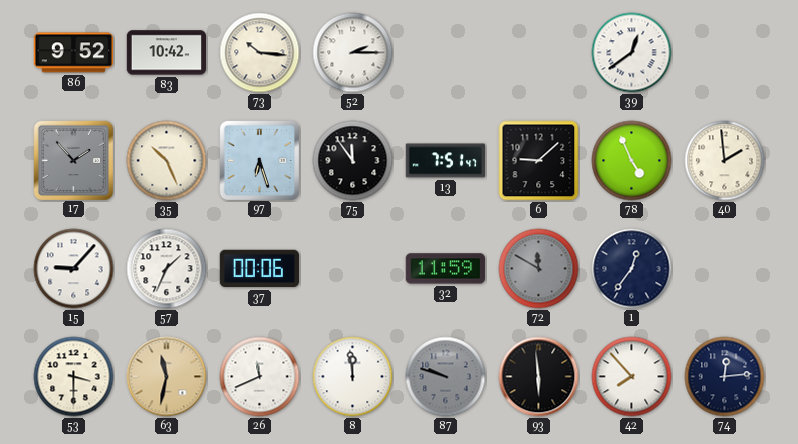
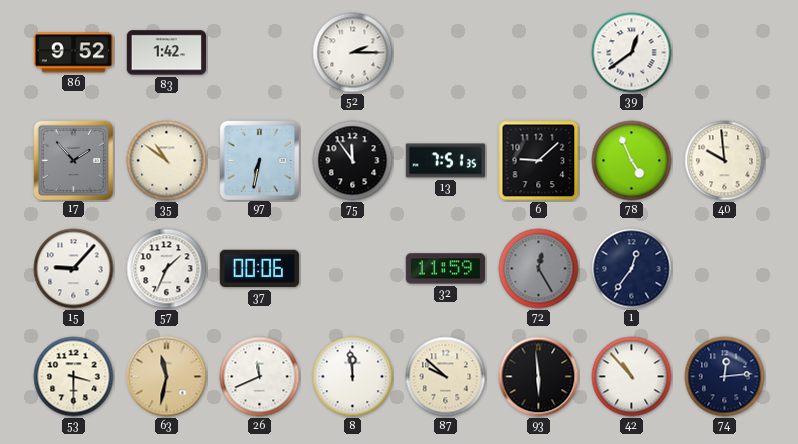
83: 10:42 -> 1:42 (166, 53)
73: 10:16 -> none (260, 53)
35: 10:26 -> 10:51 (167, 161)
97: 6:27 -> 6:32 (259, 160)
13: 7:51:47 -> 7:51:35 (446, 161)
40: 1:59 -> 9:59 (725, 161)
72: 11:50 -> 12:25 (539, 269)
87: 9:48 -> 9:52 (446, 377)
87 dial: grey -> cream (446, 377)
42: 7:53 -> 10:53 (632, 377)
